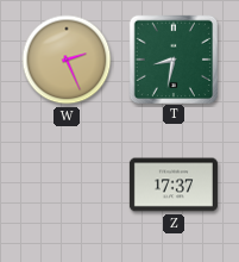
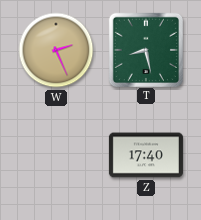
T: 8:32 -> 8:28 (145, 49)
Z: 17:37 -> 17:40 (146, 155)
